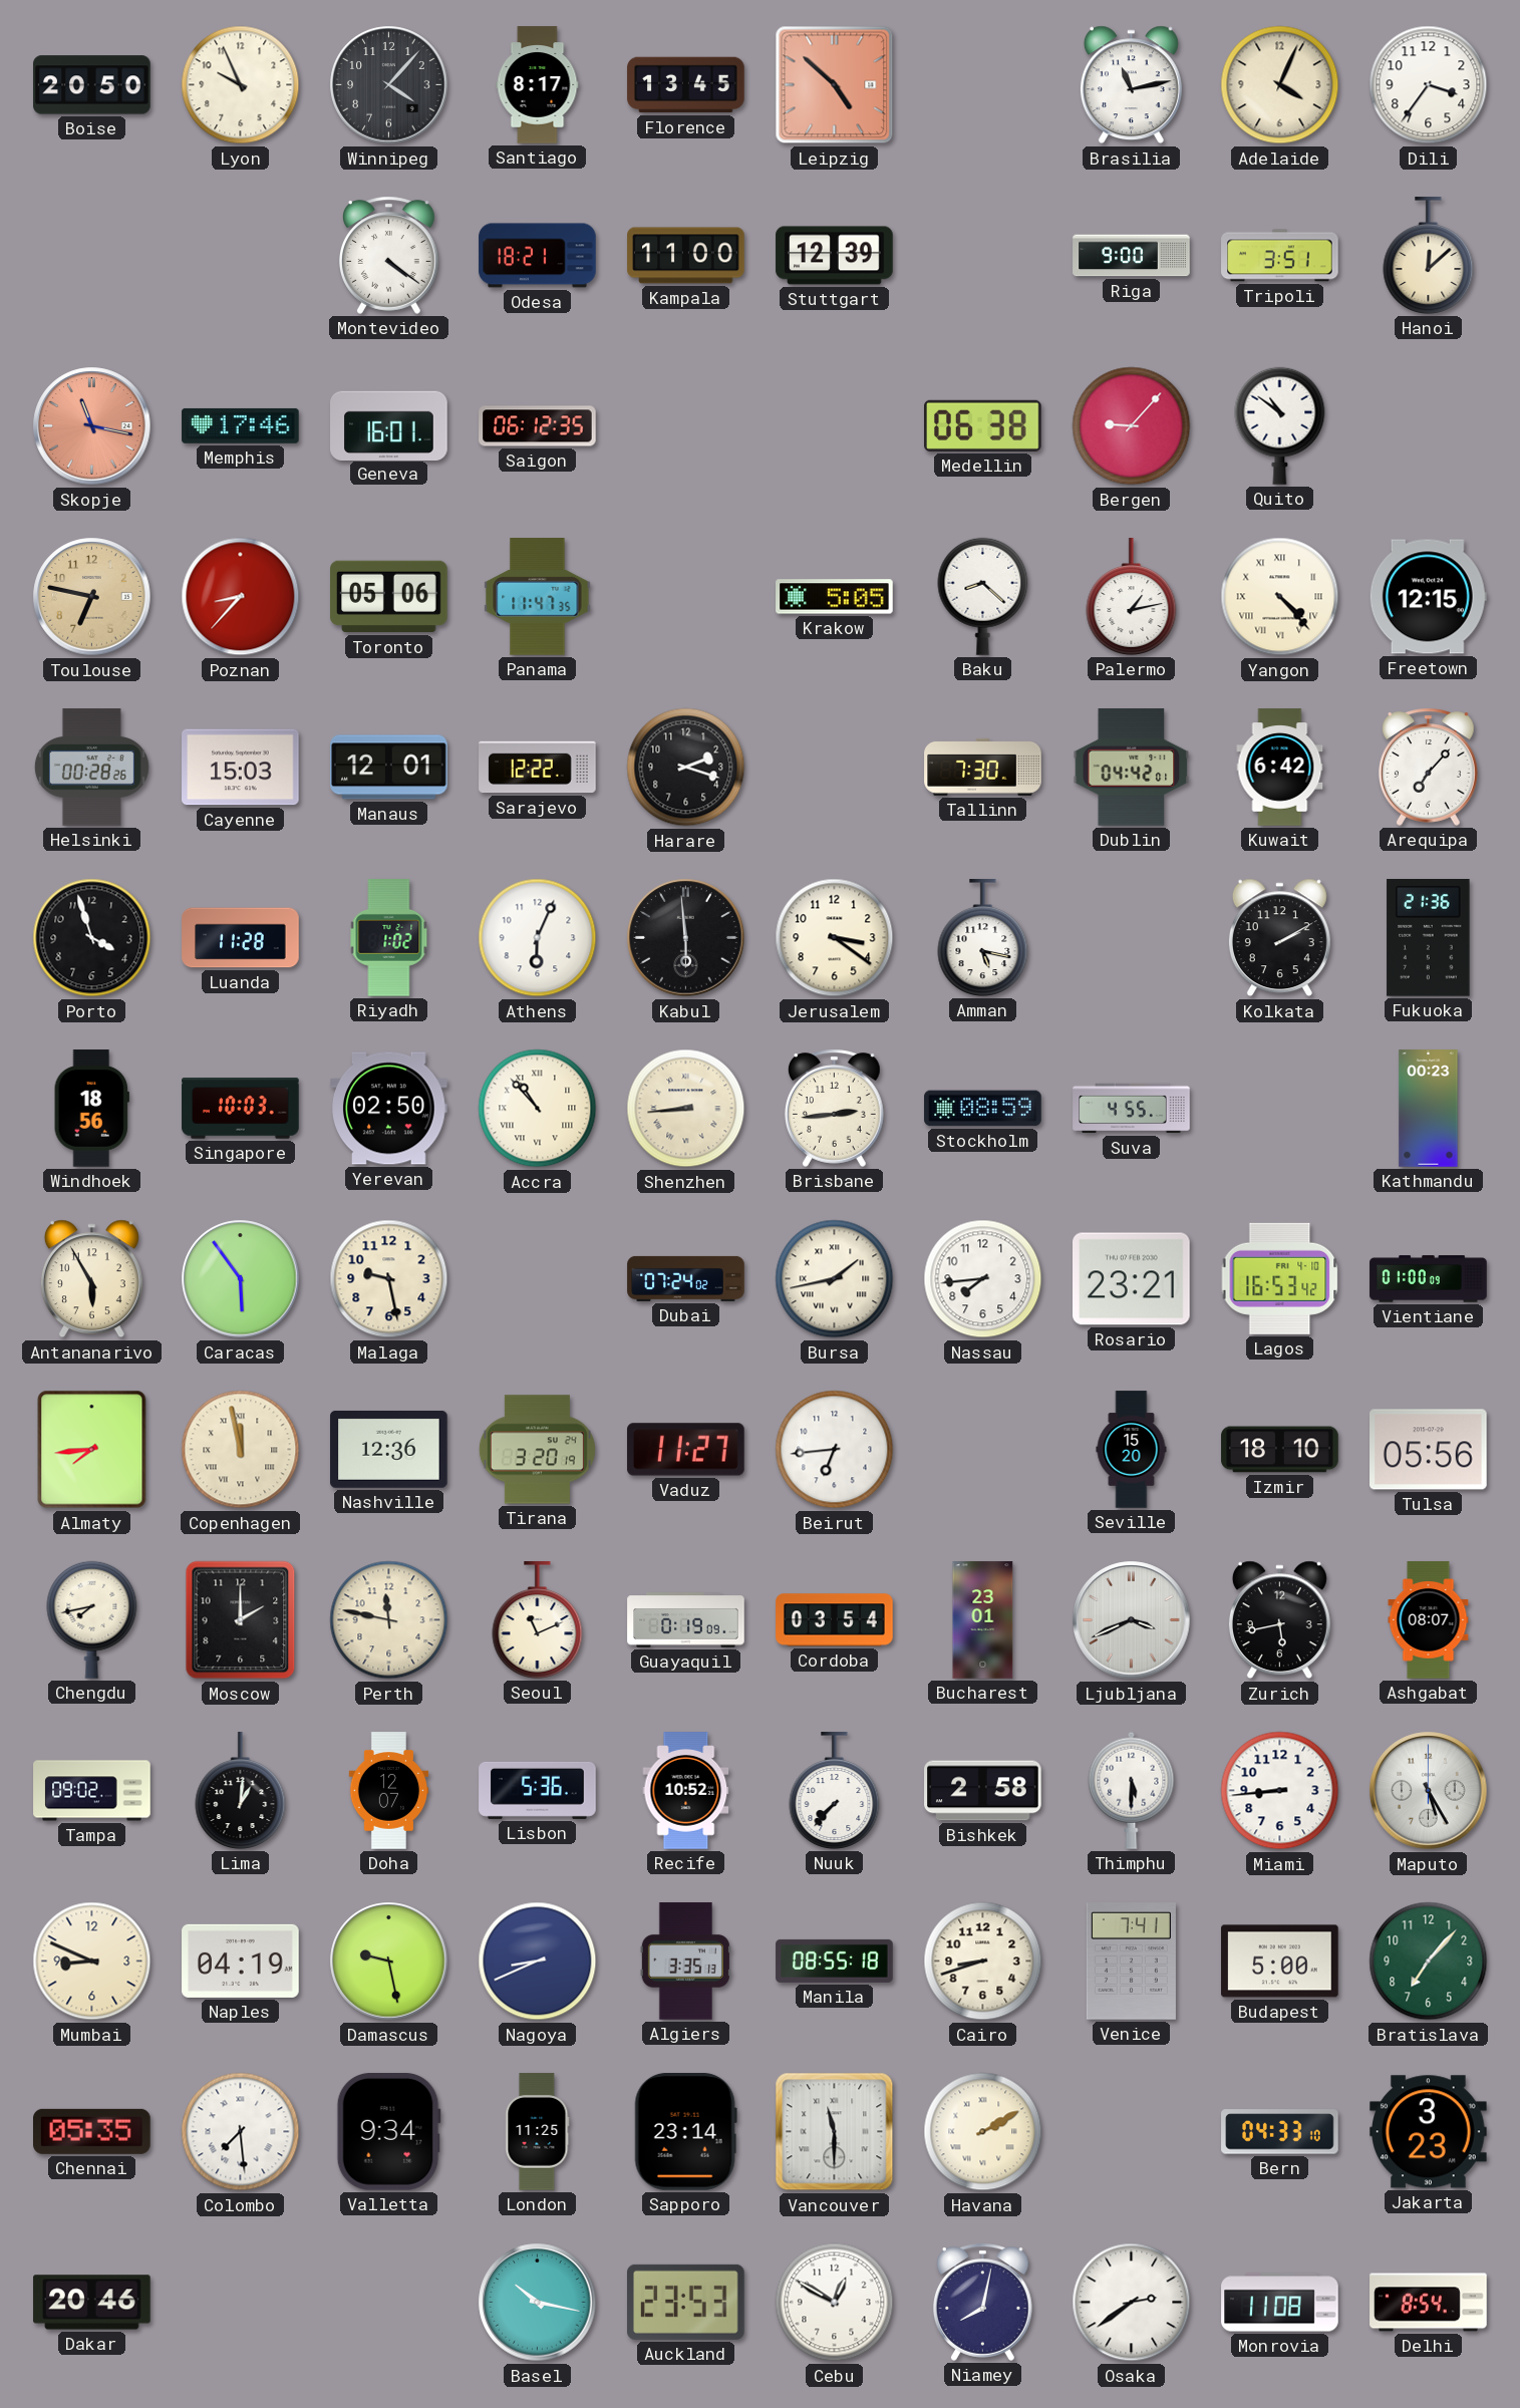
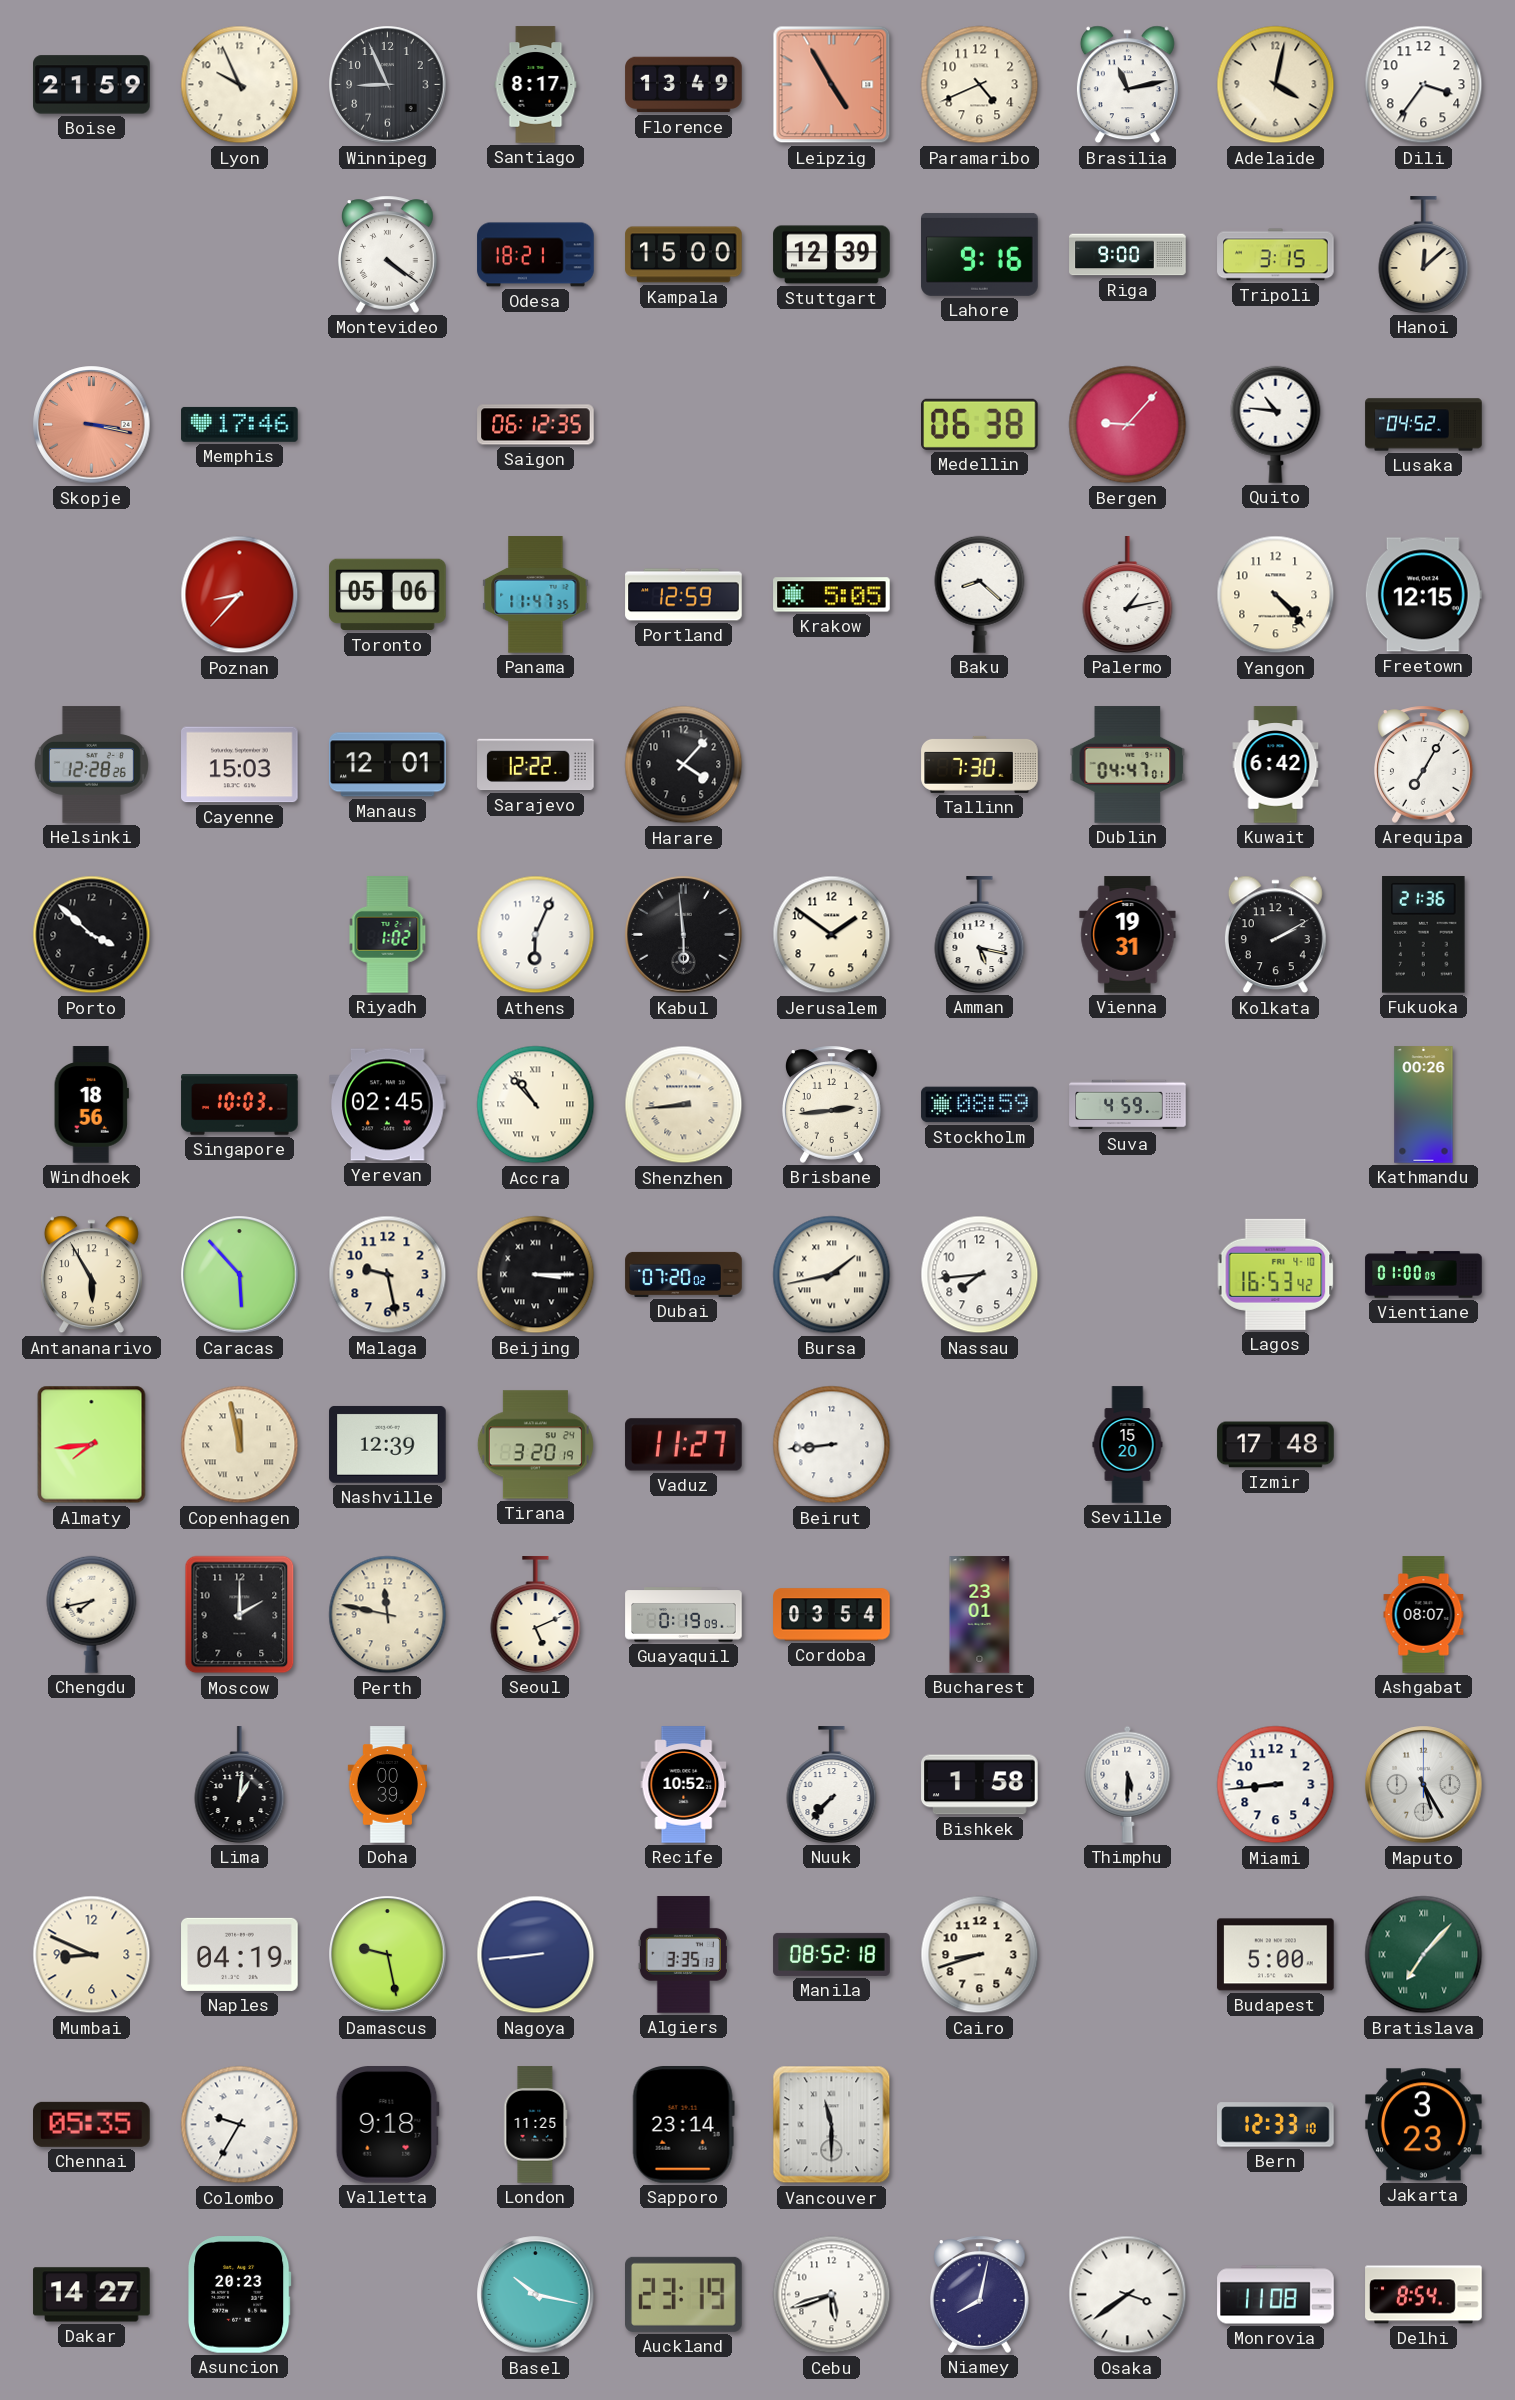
Boise: 20:50 -> 21:59 (92, 85)
Winnipeg: 4:07 -> 8:56 (388, 85)
Florence: 13:45 -> 13:49 (684, 85)
Leipzig: 4:52 -> 4:55 (832, 85)
Paramaribo: none -> 4:41 (980, 85)
Adelaide: 4:04 -> 4:02 (1276, 85)
Kampala: 11:00 -> 15:00 (684, 255)
Lahore: none -> 9:16 (980, 254)
Tripoli: 3:51 -> 3:15 (1276, 255)
Skopje: 11:17 -> 3:17 (92, 425)
Geneva: 16:01 -> none (389, 425)
Quito: 10:51 -> 10:46 (1276, 424)
Lusaka: none -> 04:52 (1424, 425)
Toulouse: 6:47 -> none (92, 597)
Portland: none -> 12:59 (684, 595)
Yangon numerals: Roman -> Arabic (1276, 595)
Helsinki: 00:28 -> 12:28 (91, 765)
Harare: 2:18 -> 4:07 (684, 765)
Dublin: 04:42 -> 04:47 (1128, 765)
Arequipa: 7:07 -> 7:05 (1424, 764)
Porto: 3:57 -> 3:52 (92, 935)
Luanda: 11:28 -> none (241, 938)
Jerusalem: 3:21 -> 1:51 (832, 935)
Vienna: none -> 19:31 (1128, 935)
Yerevan: 02:50 -> 02:45 (388, 1105)
Suva: 4:55 -> 4:59 (1128, 1105)
Kathmandu: 00:23 -> 00:26 (1424, 1105)
Caracas: 5:54 -> 5:53 (240, 1275)
Beijing: none -> 3:15 (536, 1275)
Dubai: 07:24 -> 07:20 (684, 1274)
Rosario: 23:21 -> none (1132, 1279)
Nashville: 12:36 -> 12:39 (388, 1444)
Beirut: 6:44 -> 8:44 (832, 1445)
Izmir: 18:10 -> 17:48 (1276, 1445)
Tulsa: 05:56 -> none (1429, 1450)
Seoul: 11:11 -> 5:11 (536, 1615)
Ljubljana: 3:41 -> none (1132, 1620)
Zurich: 5:43 -> none (1279, 1620)
Tampa: 09:02 -> none (92, 1791)
Doha: 12:07 -> 00:39 (388, 1785)
Lisbon: 5:36 -> none (538, 1790)
Bishkek: 2:58 -> 1:58 (980, 1785)
Nagoya: 8:41 -> 8:44 (536, 1955)
Manila: 08:55 -> 08:52 (832, 1954)
Venice: 7:41 -> none (1131, 1962)
Bratislava numerals: Arabic -> Roman (1424, 1955)
Colombo: 7:29 -> 9:35 (240, 2125)
Valletta: 9:34 -> 9:18 (387, 2125)
Havana: 2:10 -> none (983, 2132)
Bern: 04:33 -> 12:33 (1276, 2125)
Dakar: 20:46 -> 14:27 (92, 2295)
Asuncion: none -> 20:23 (240, 2295)
Auckland: 23:53 -> 23:19 (684, 2294)
Cebu: 12:50 -> 5:42 (832, 2295)
Osaka: 2:39 -> 3:39 (1128, 2295)
